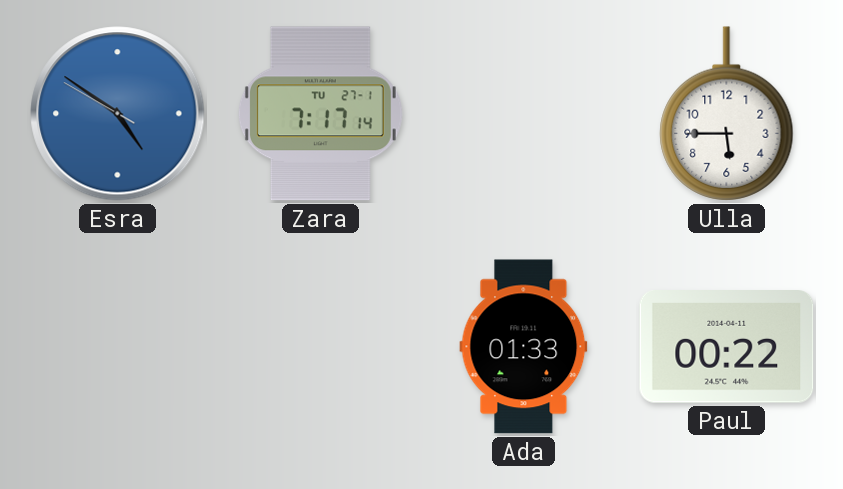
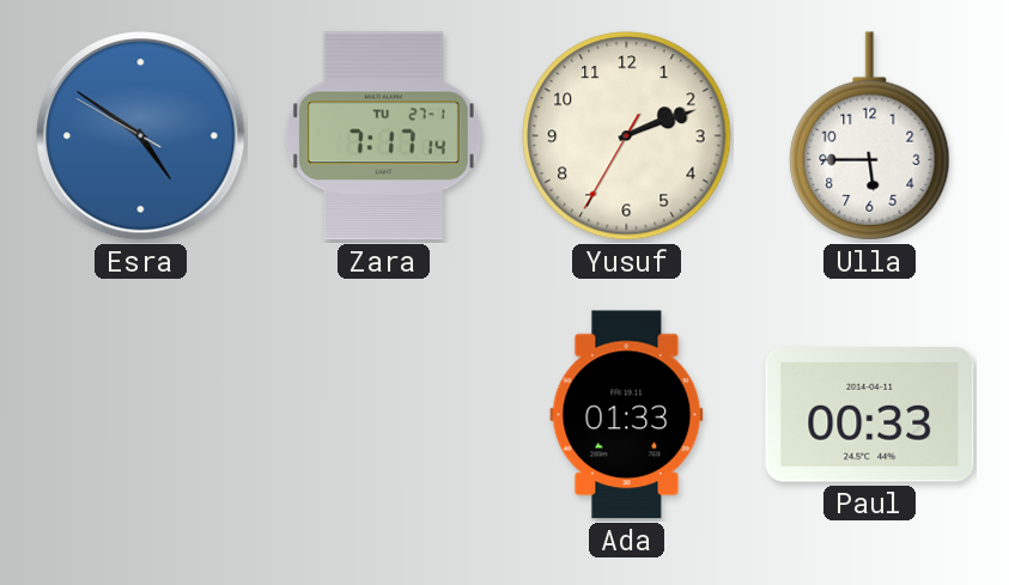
Yusuf: none -> 2:11 (627, 136)
Paul: 00:22 -> 00:33 (870, 415)
